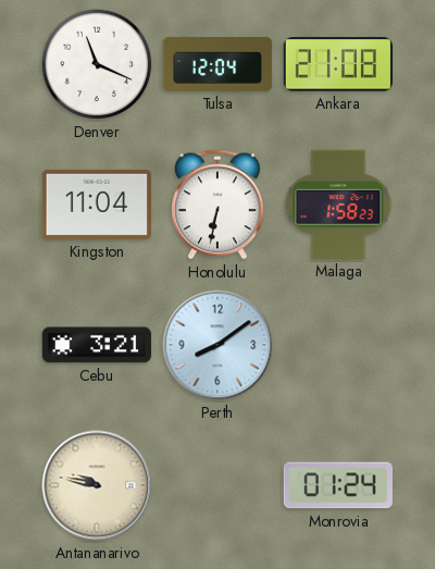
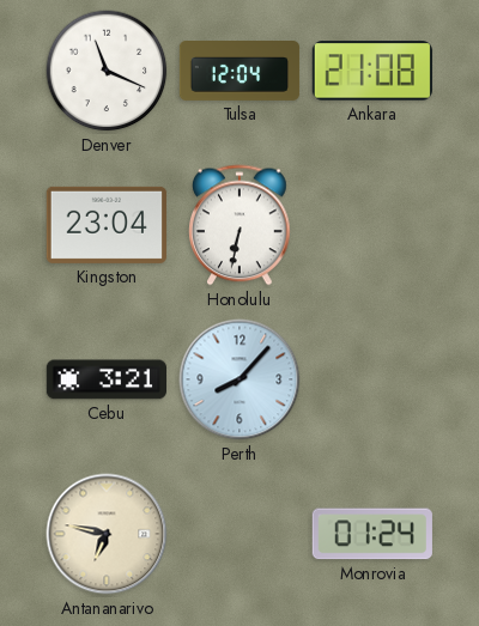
Kingston: 11:04 -> 23:04 (107, 225)
Malaga: 1:58 -> none (338, 205)
Perth: 8:09 -> 8:07 (239, 379)
Antananarivo: 9:47 -> 6:47 (107, 534)
